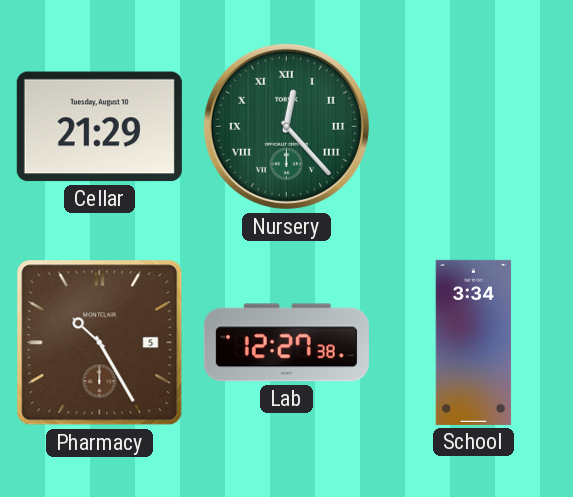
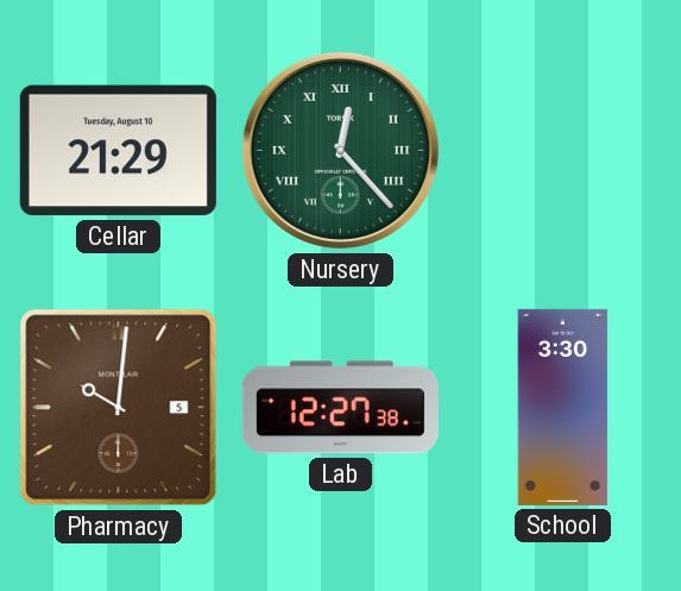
Pharmacy: 10:25 -> 10:01 (119, 408)
School: 3:34 -> 3:30 (563, 407)
